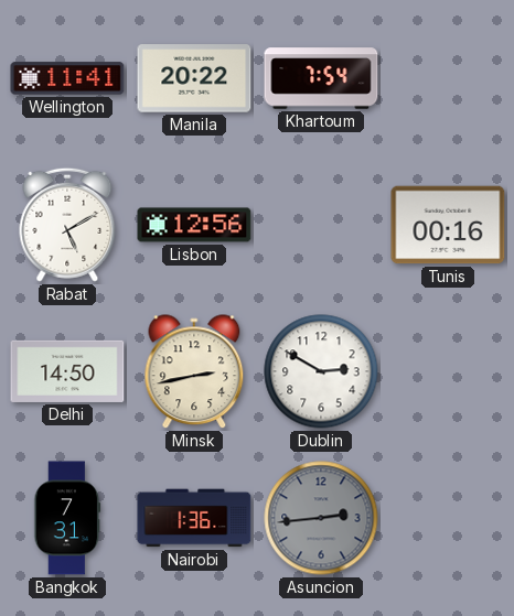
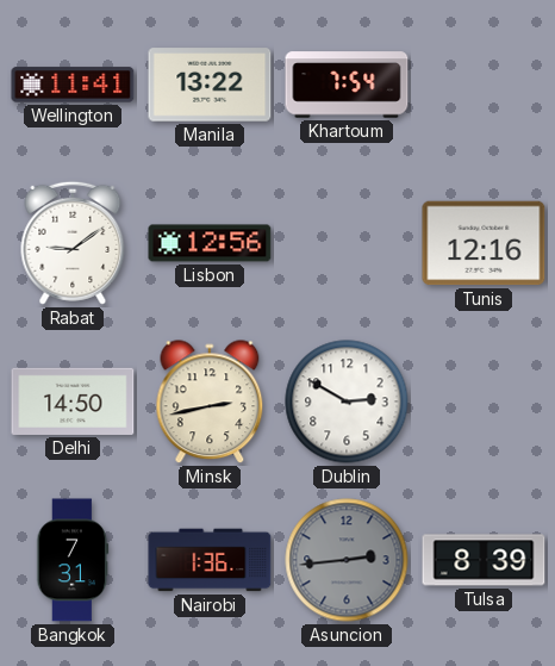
Manila: 20:22 -> 13:22 (210, 85)
Rabat: 5:10 -> 9:09 (73, 243)
Tunis: 00:16 -> 12:16 (484, 243)
Tulsa: none -> 8:39 (484, 560)
